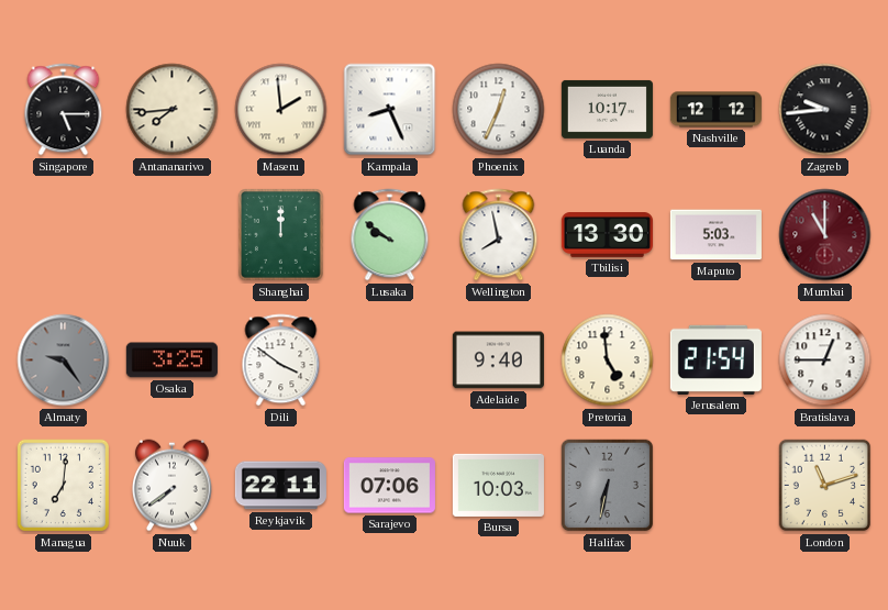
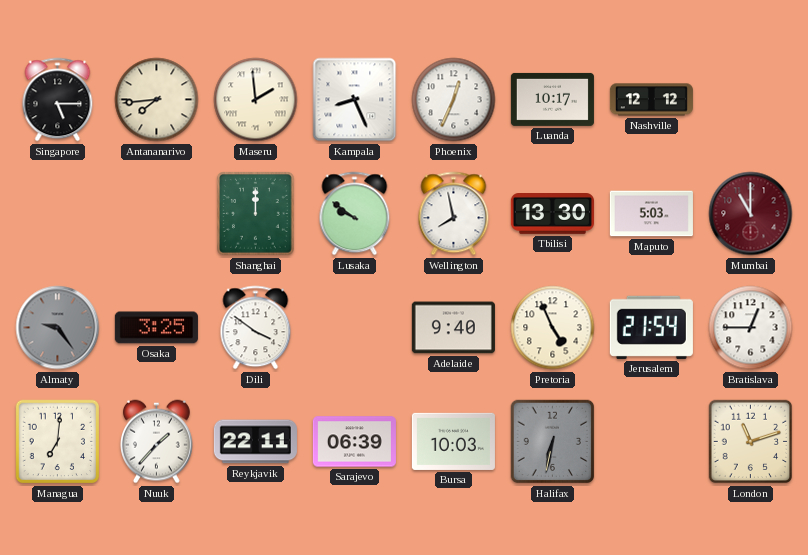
Zagreb: 9:44 -> none (825, 110)
Pretoria: 4:59 -> 4:56 (553, 328)
Nuuk: 7:39 -> 1:37 (156, 442)
Sarajevo: 07:06 -> 06:39 (354, 442)
